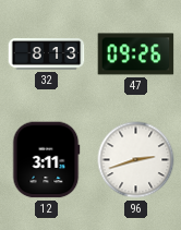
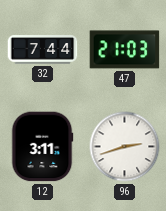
32: 8:13 -> 7:44 (43, 50)
47: 09:26 -> 21:03 (125, 50)
